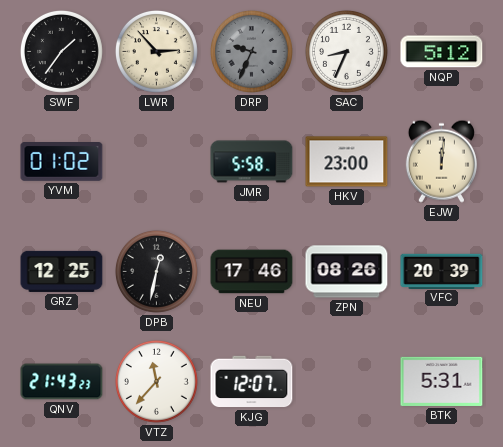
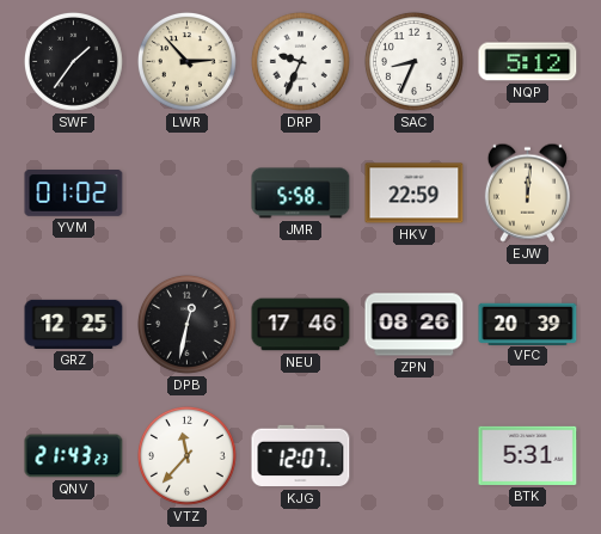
DRP dial: grey -> white (300, 61)
HKV: 23:00 -> 22:59 (415, 194)
